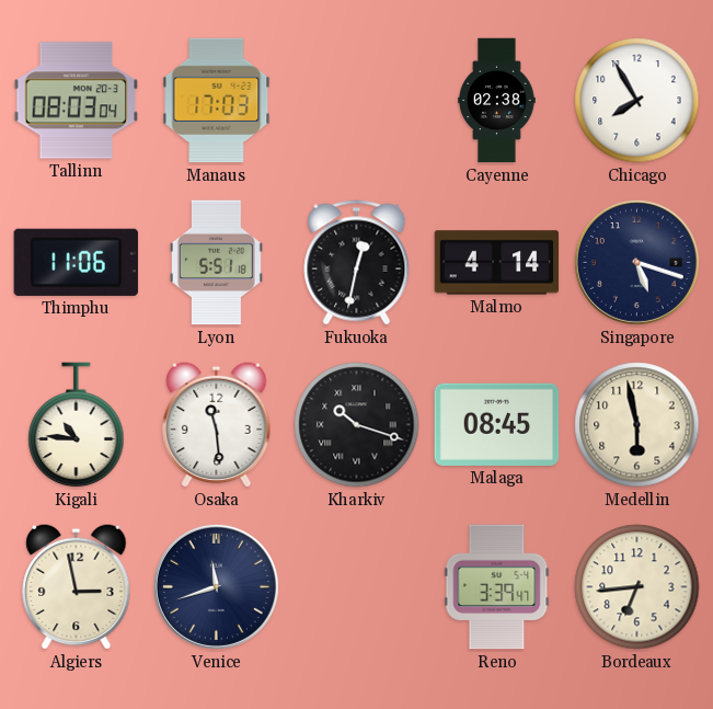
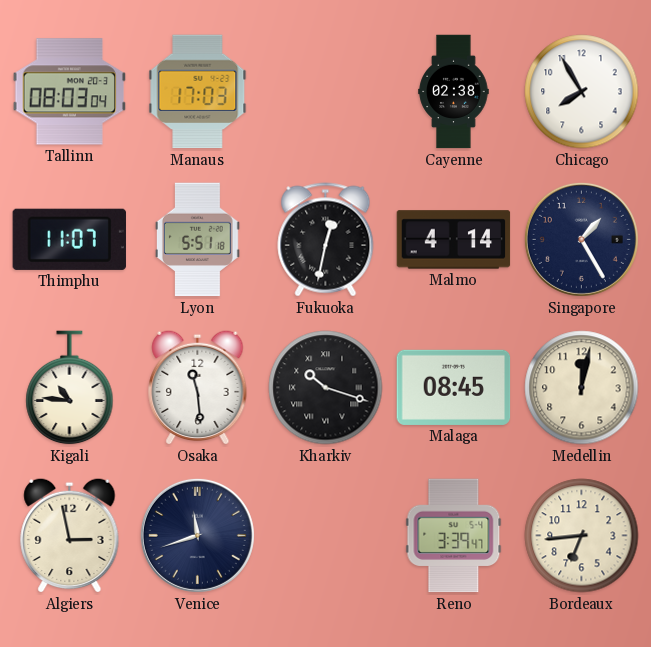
Thimphu: 11:06 -> 11:07 (69, 239)
Singapore: 5:18 -> 1:25 (581, 239)
Medellin: 5:58 -> 12:02 (582, 388)
